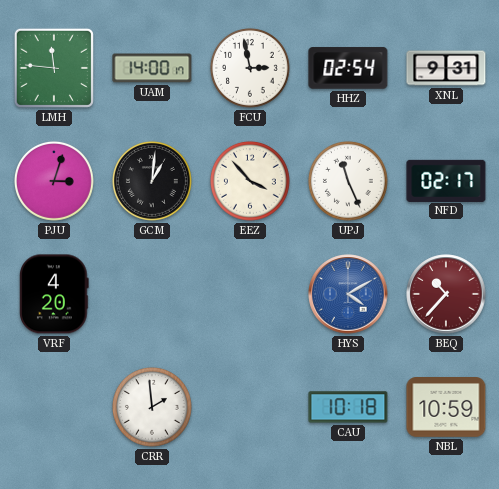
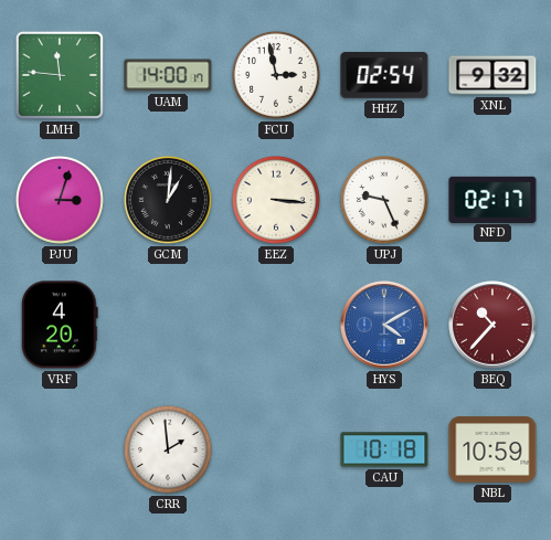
XNL: 9:31 -> 9:32 (492, 75)
EEZ: 3:53 -> 3:16 (276, 200)
UPJ: 11:26 -> 9:26 (384, 200)
